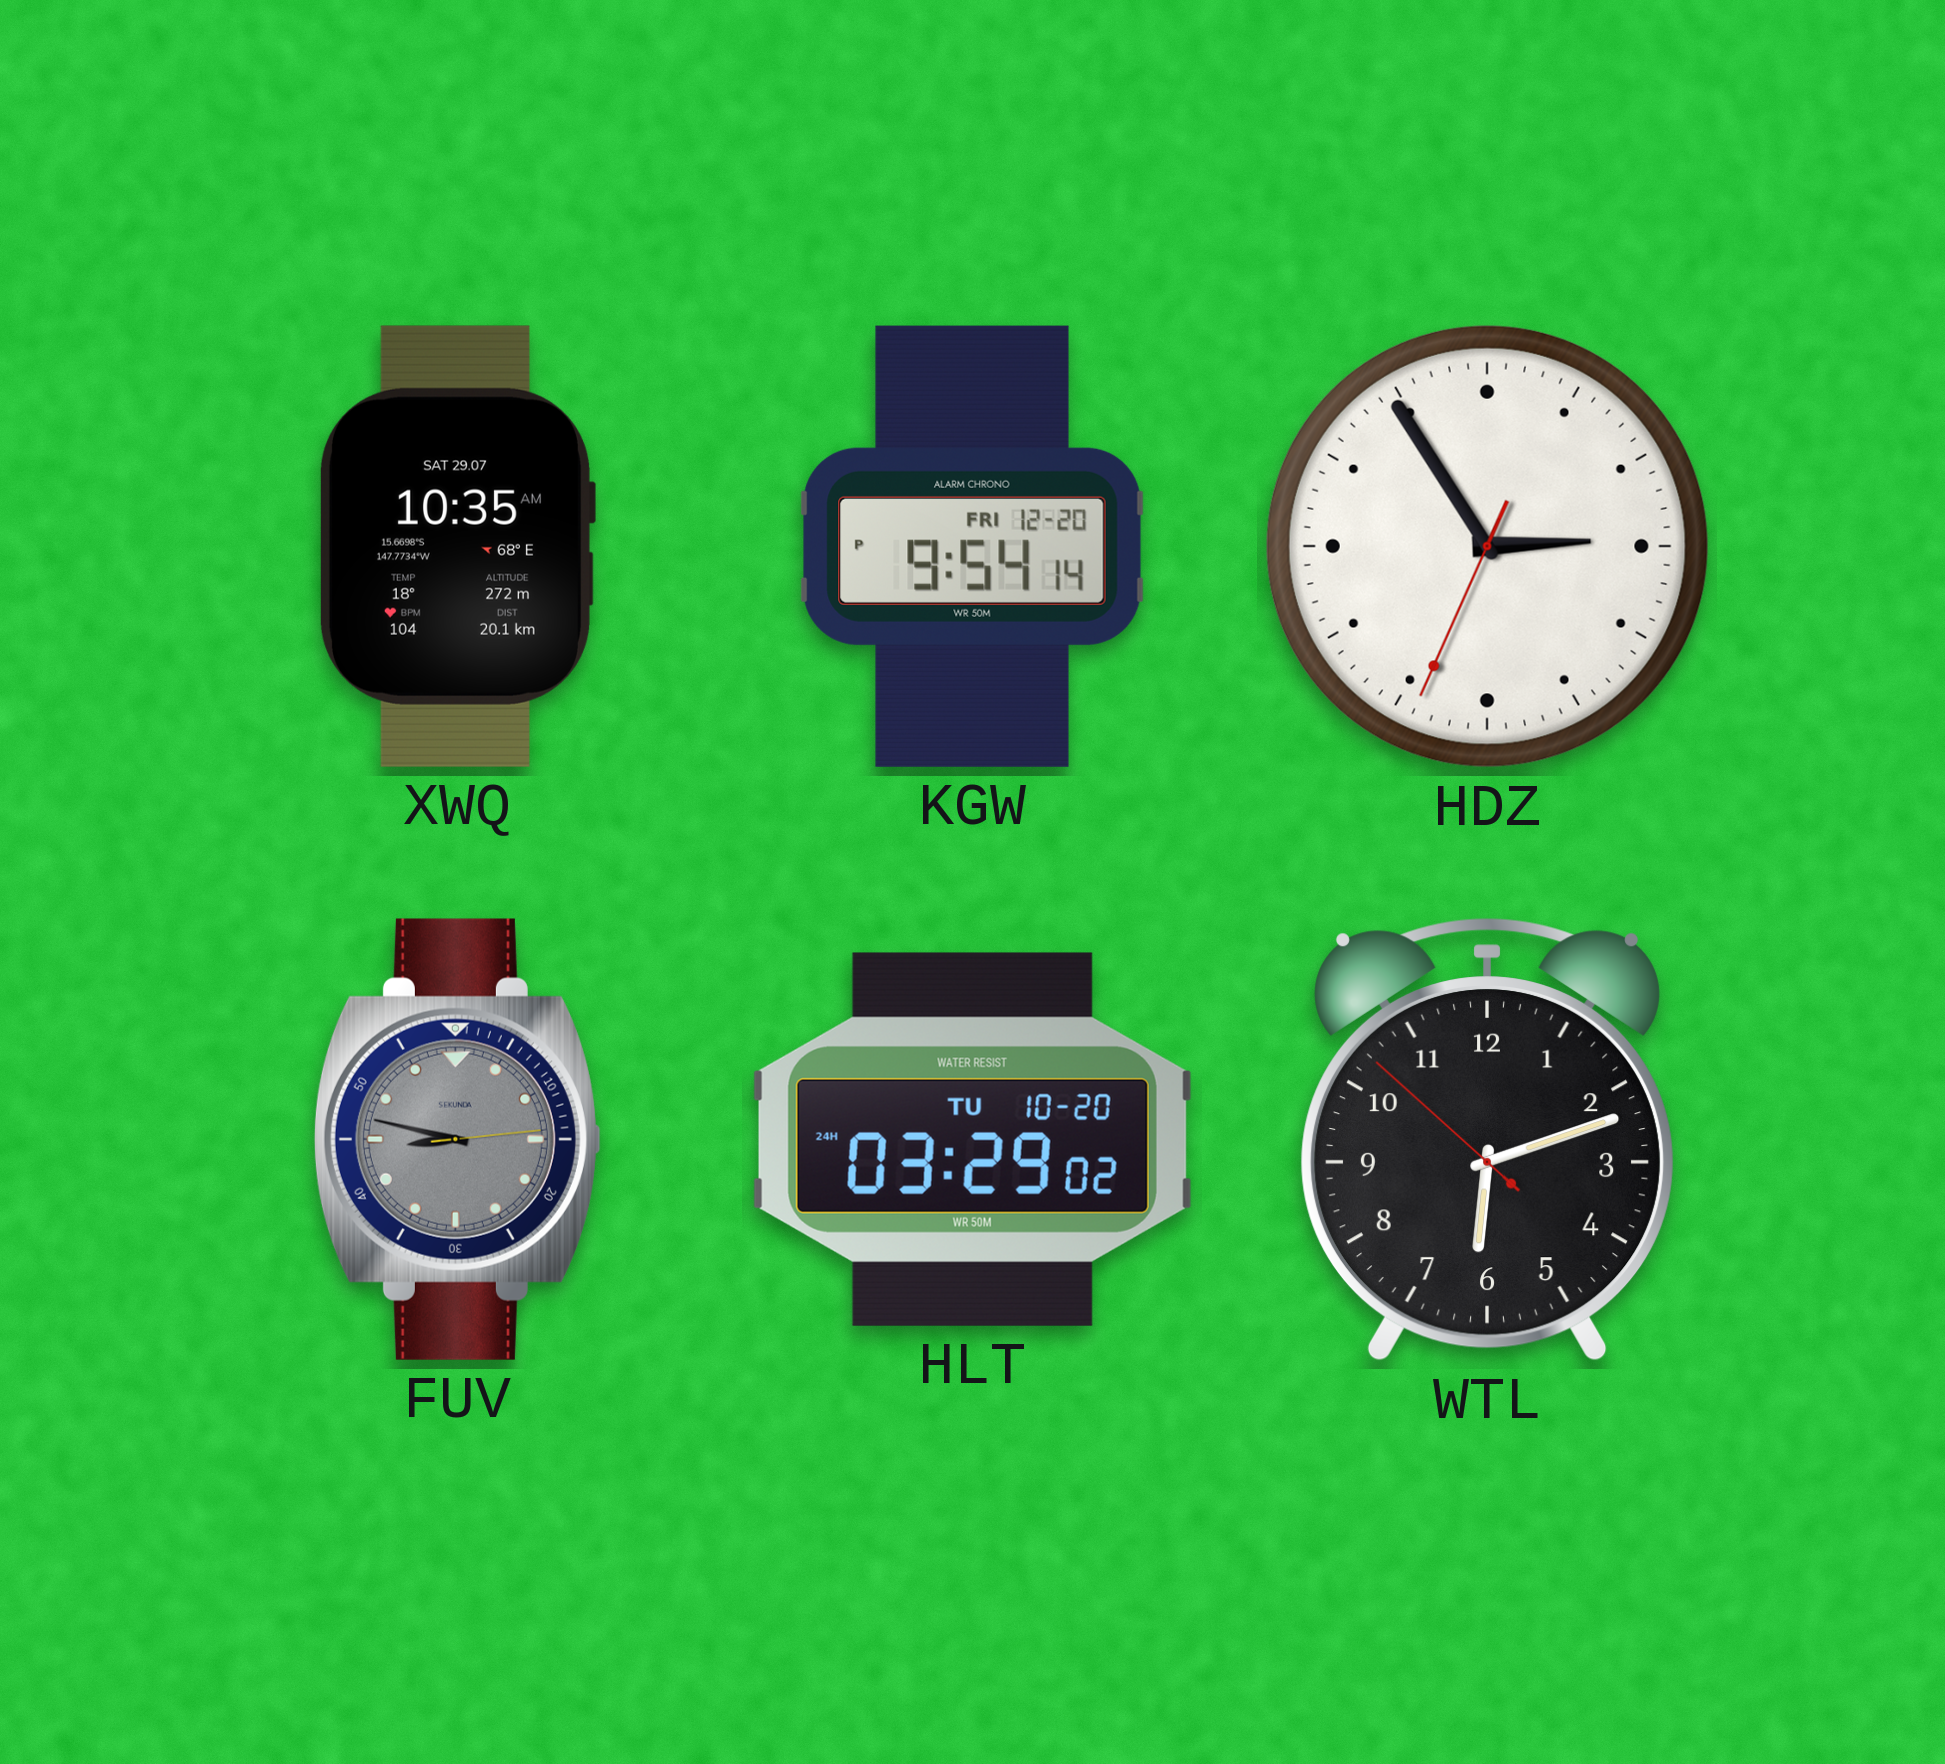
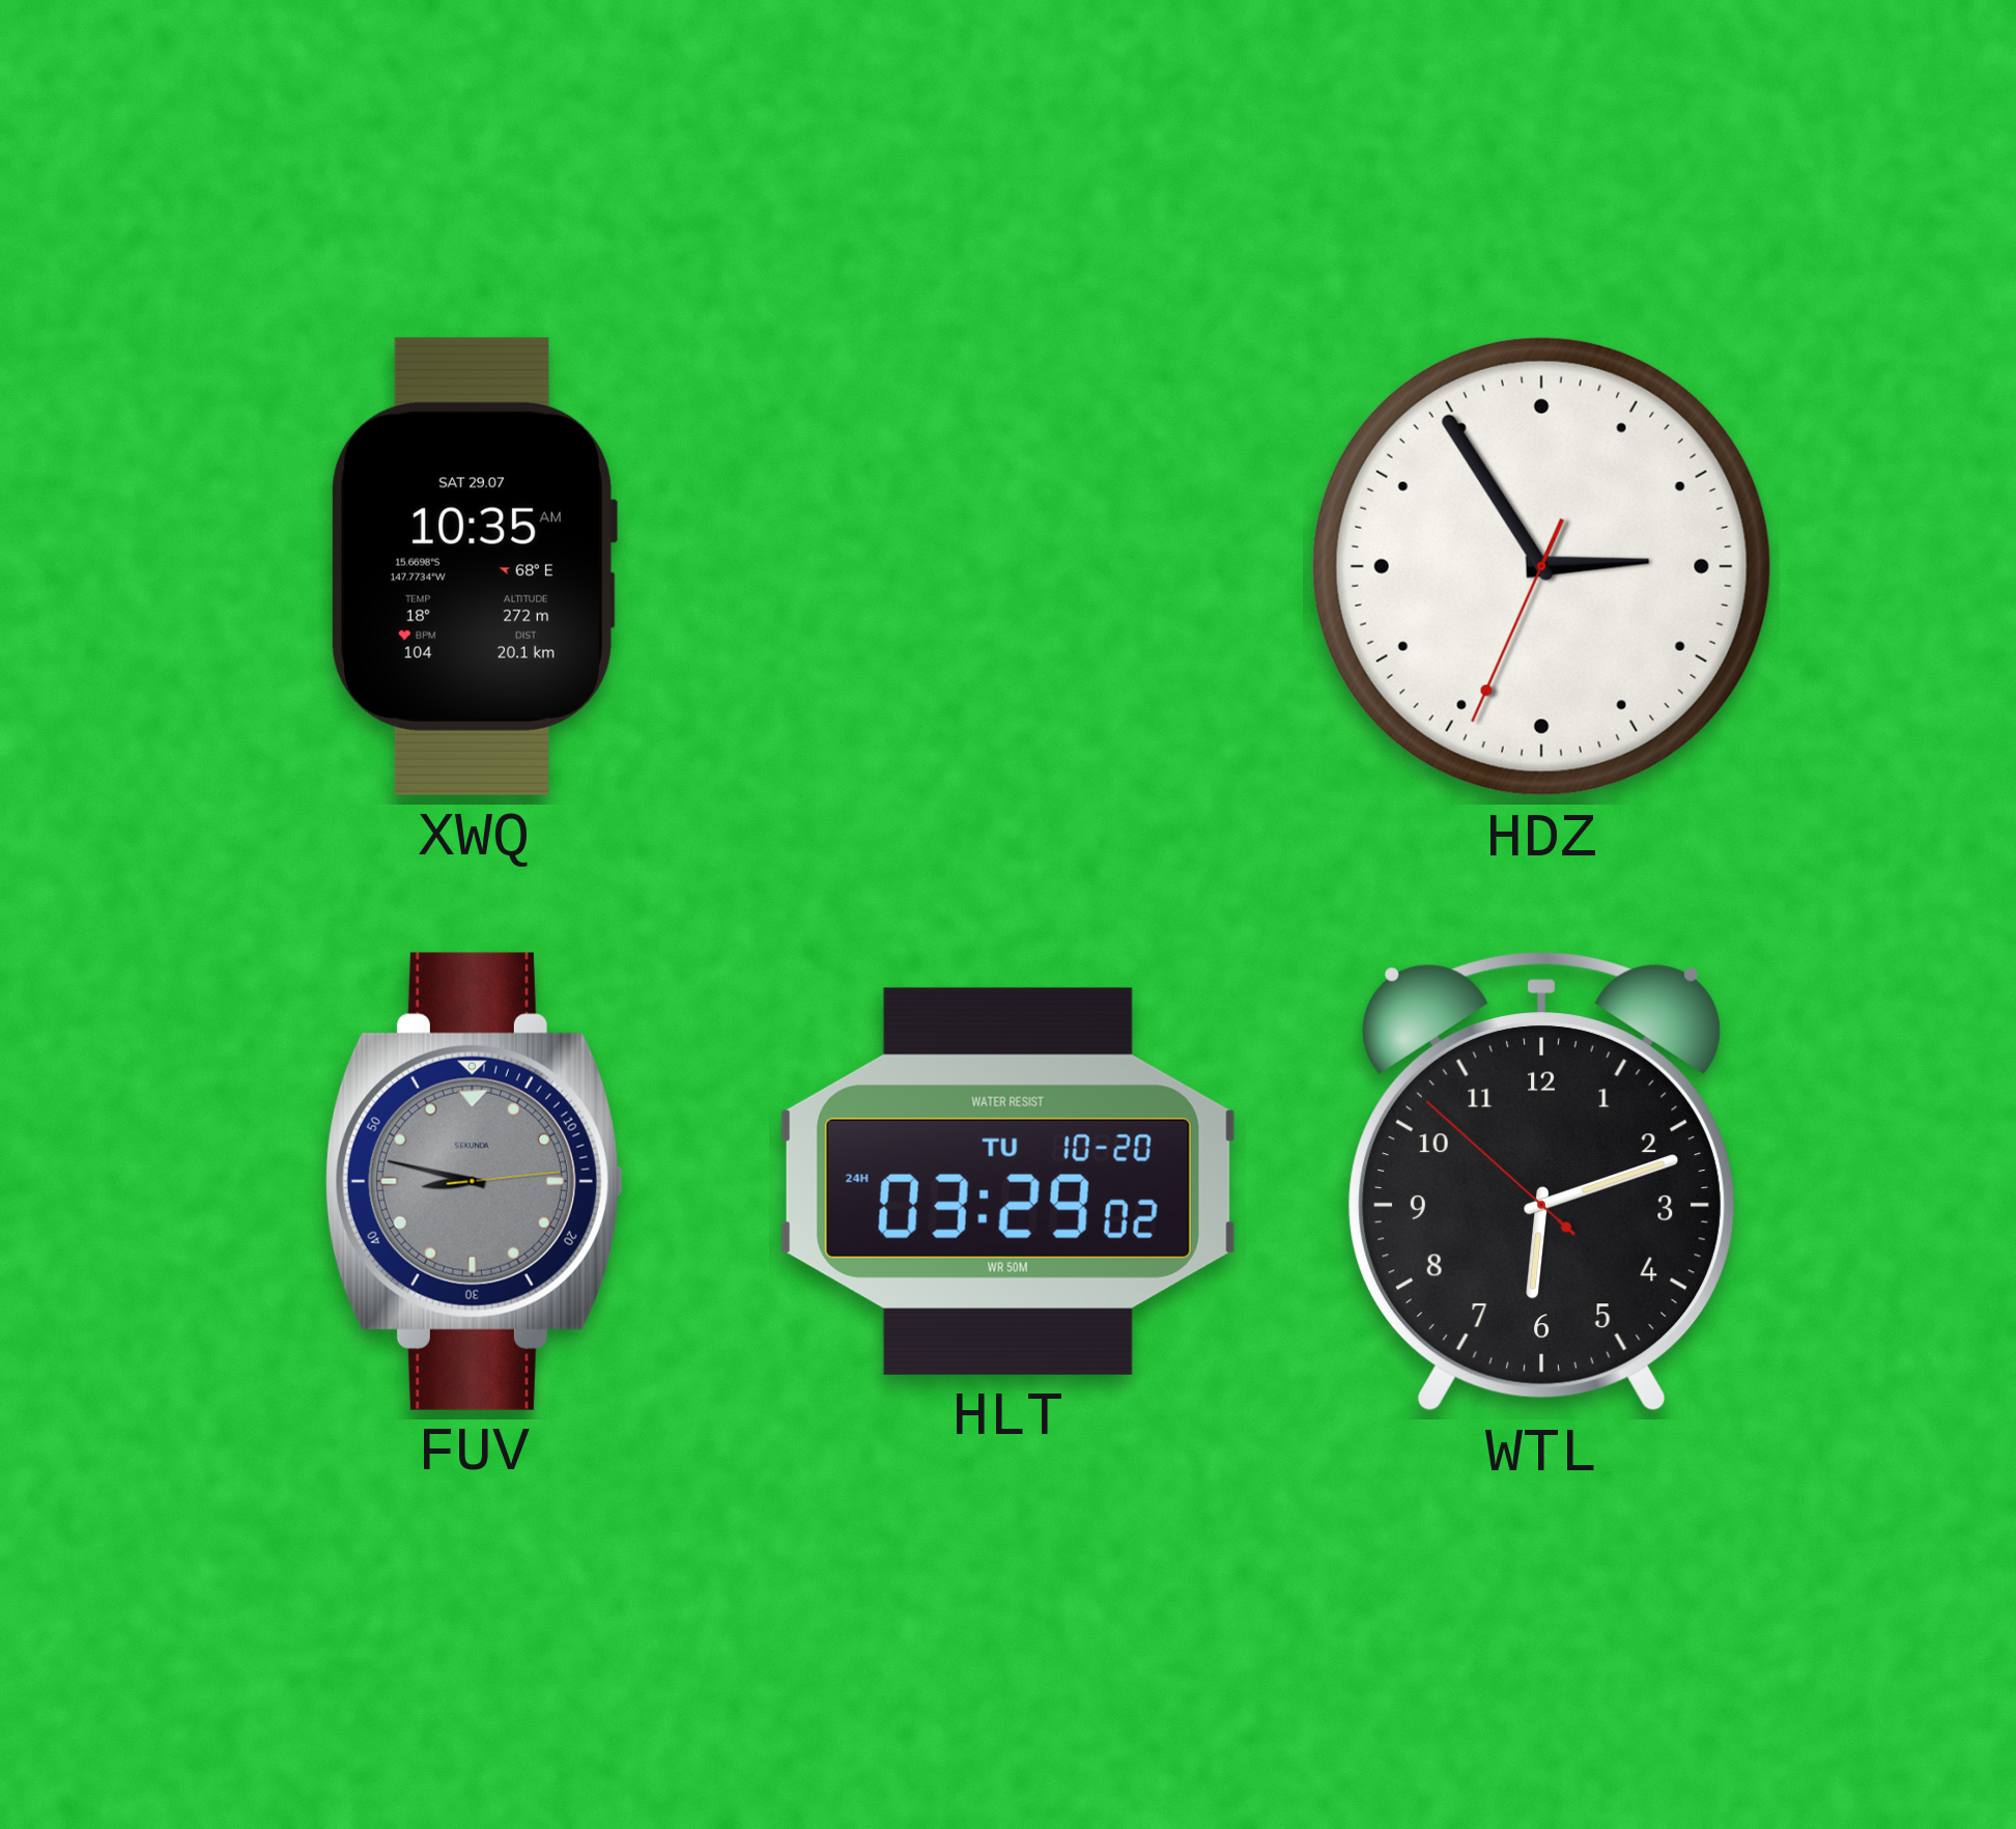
KGW: 9:54 -> none (973, 546)
